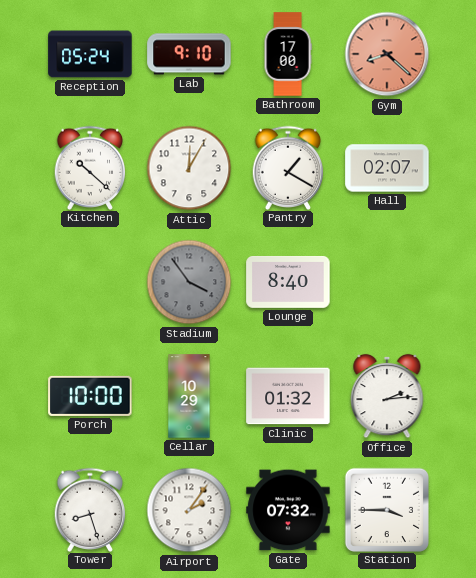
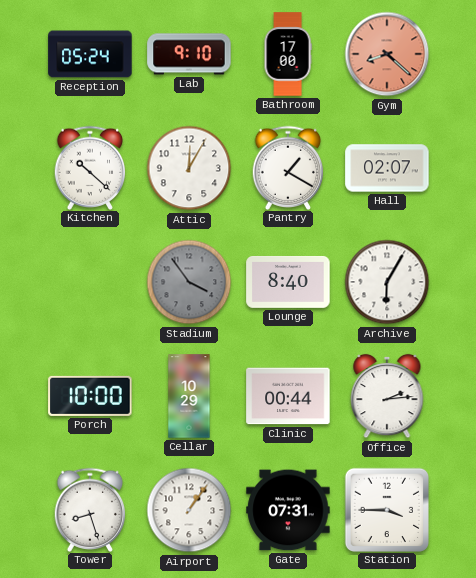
Archive: none -> 6:05 (387, 282)
Clinic: 01:32 -> 00:44 (288, 396)
Airport: 2:06 -> 1:06 (189, 510)
Gate: 07:32 -> 07:31 (288, 510)
